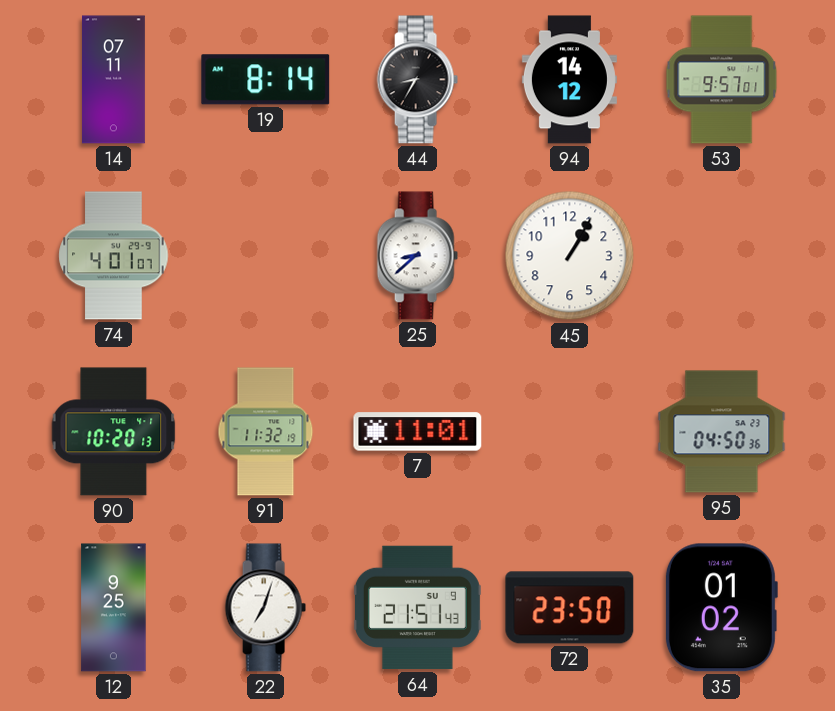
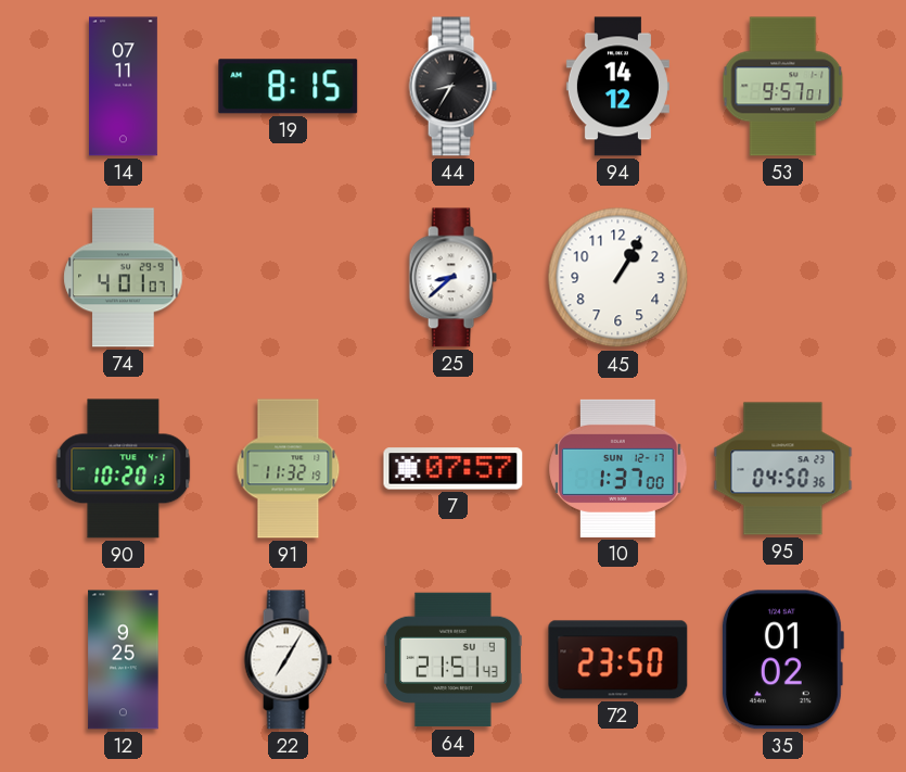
19: 8:14 -> 8:15 (289, 87)
7: 11:01 -> 07:57 (454, 469)
10: none -> 1:37 (618, 468)
22: 7:03 -> 7:05 (288, 660)
